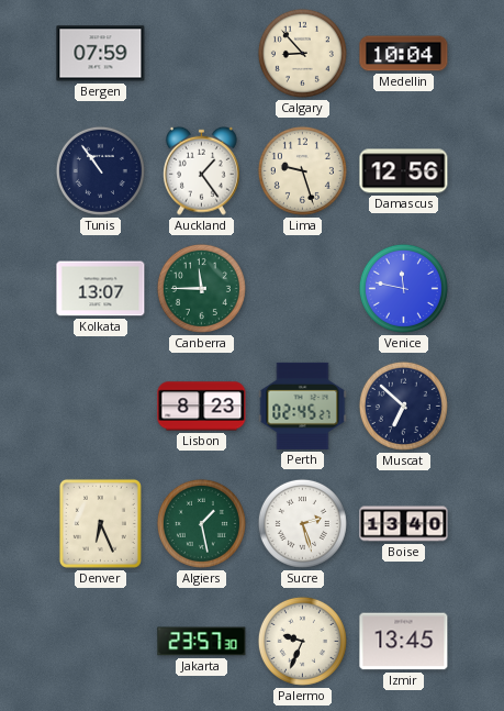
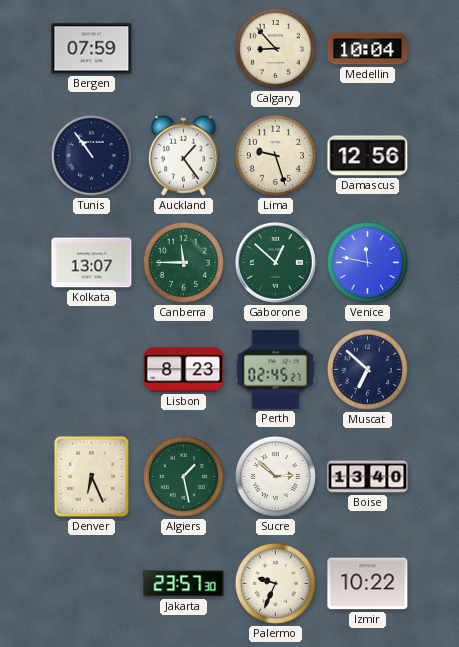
Gaborone: none -> 12:52 (276, 263)
Sucre: 2:27 -> 2:52 (275, 476)
Izmir: 13:45 -> 10:22 (368, 584)
